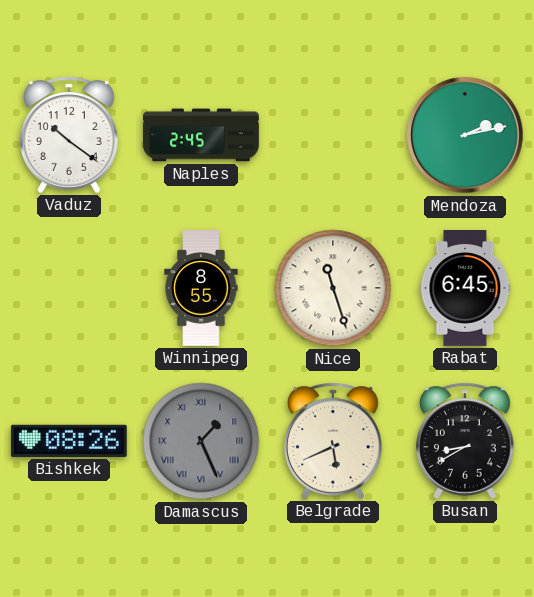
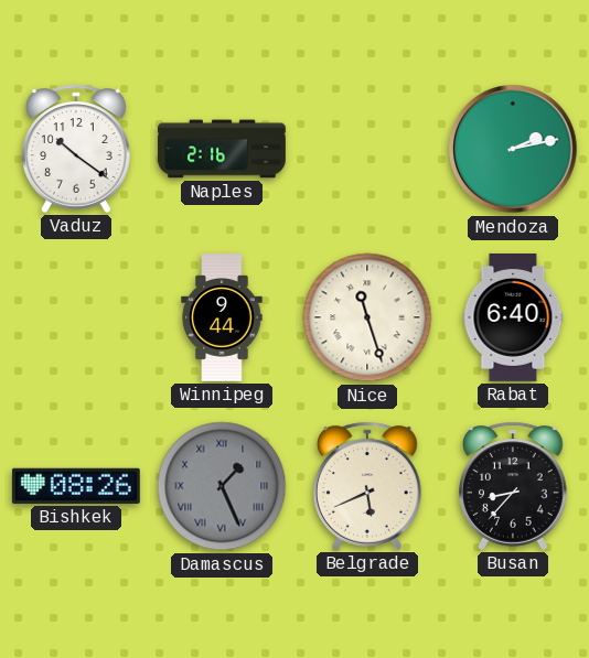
Naples: 2:45 -> 2:16 (223, 149)
Winnipeg: 8:55 -> 9:44 (222, 319)
Rabat: 6:45 -> 6:40 (513, 319)
Busan: 8:40 -> 8:37 (513, 486)
